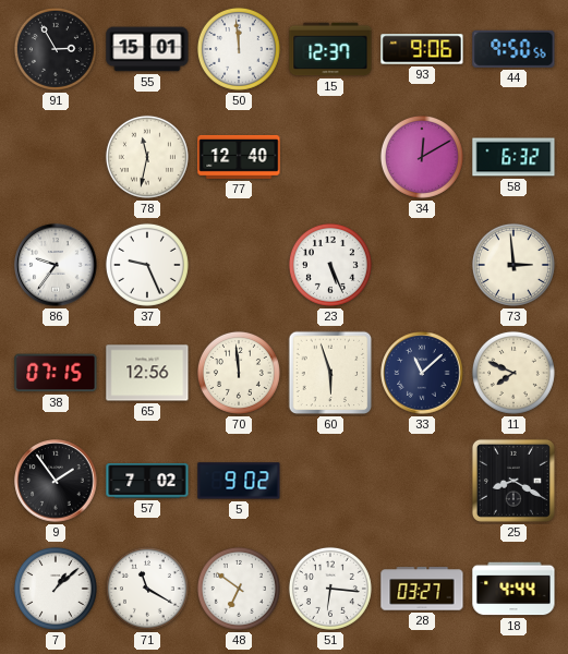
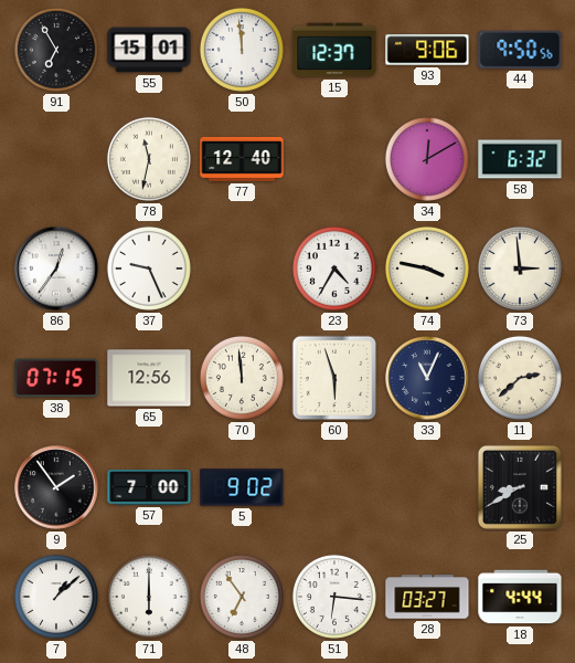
91: 2:55 -> 6:55 (56, 50)
86: 9:36 -> 12:36 (56, 269)
23: 5:26 -> 4:35 (334, 269)
74: none -> 3:47 (427, 269)
33: 11:08 -> 11:04 (427, 378)
11: 7:49 -> 2:38 (520, 378)
57: 7:02 -> 7:00 (149, 487)
25: 8:20 -> 8:40 (520, 487)
71: 11:20 -> 6:00 (149, 597)
48: 6:51 -> 6:54 (242, 597)
